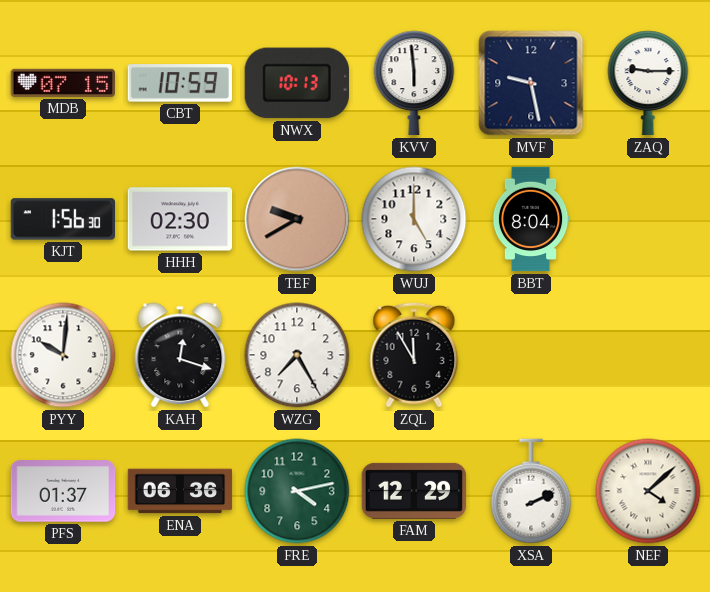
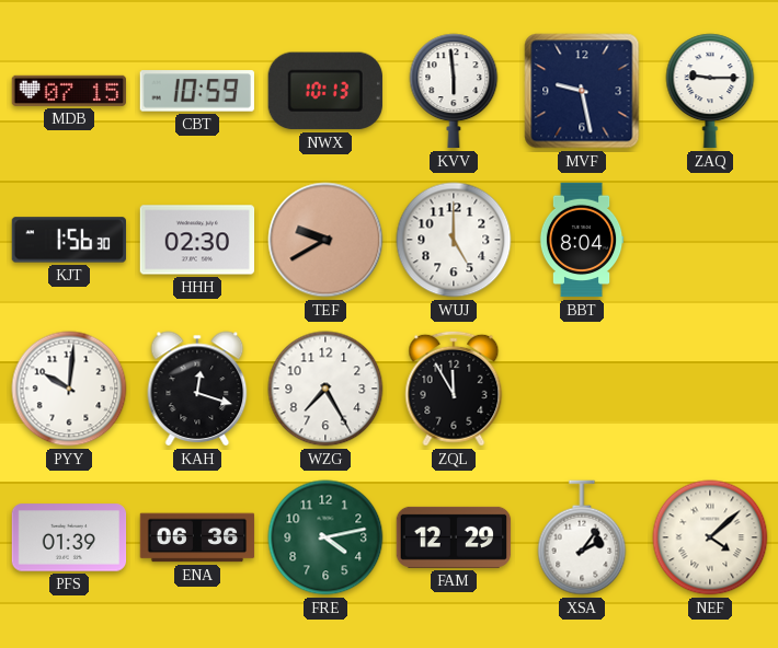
PFS: 01:37 -> 01:39 (69, 537)
XSA: 2:11 -> 2:06 (582, 537)
